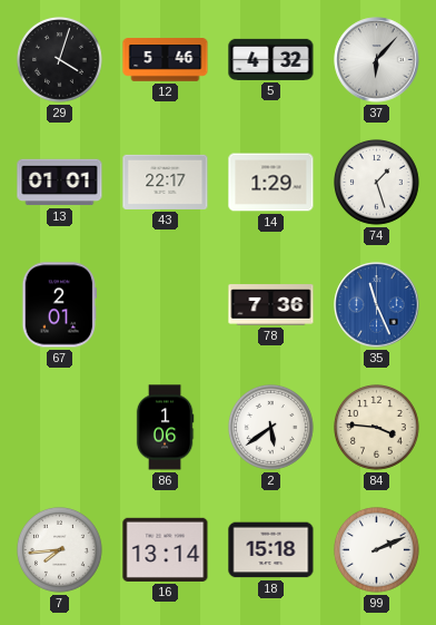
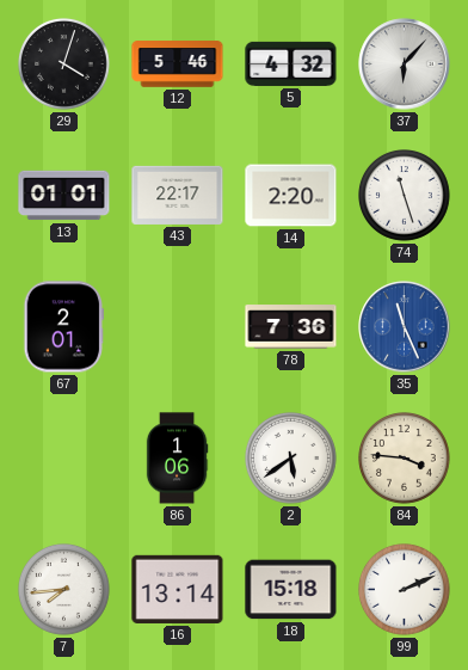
14: 1:29 -> 2:20 (291, 196)
74: 1:27 -> 11:27 (405, 196)
